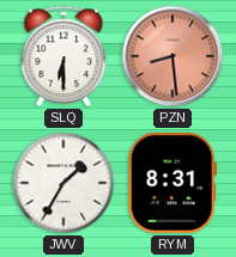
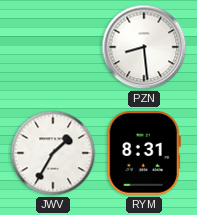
SLQ: 6:30 -> none (63, 56)
PZN dial: salmon -> white (144, 47)
